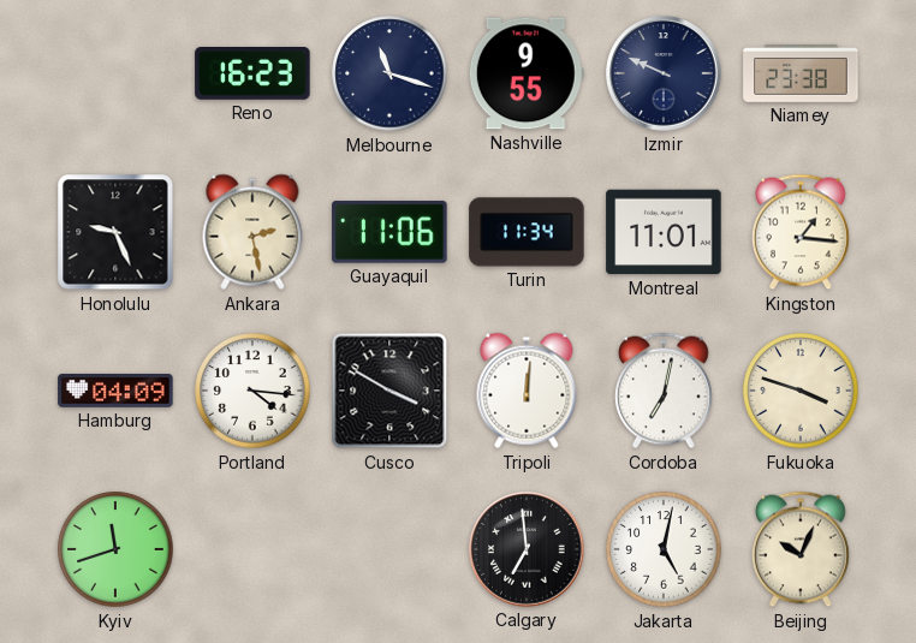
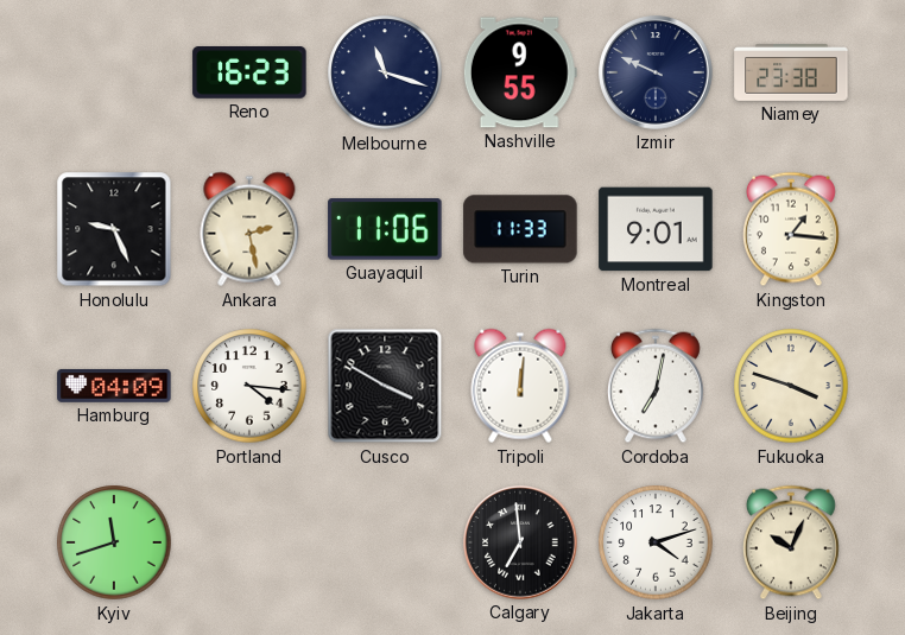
Turin: 11:34 -> 11:33 (520, 229)
Montreal: 11:01 -> 9:01 (656, 229)
Jakarta: 5:02 -> 4:12 (656, 542)
